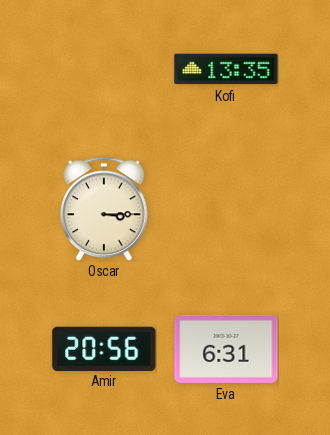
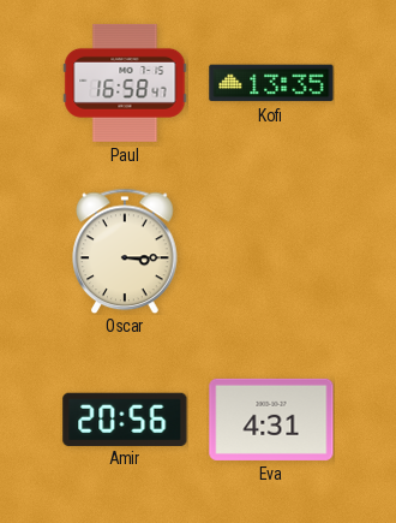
Paul: none -> 16:58 (125, 83)
Eva: 6:31 -> 4:31 (271, 420)
